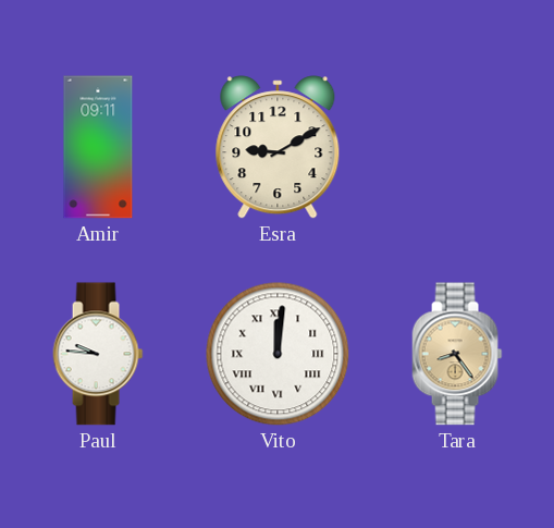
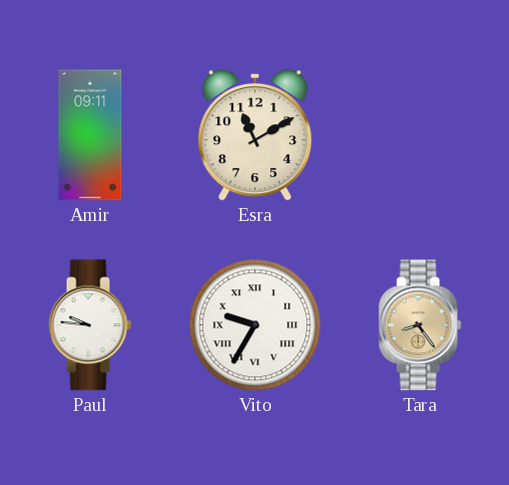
Esra: 9:10 -> 11:10 (255, 135)
Vito: 12:01 -> 9:35 (255, 325)
